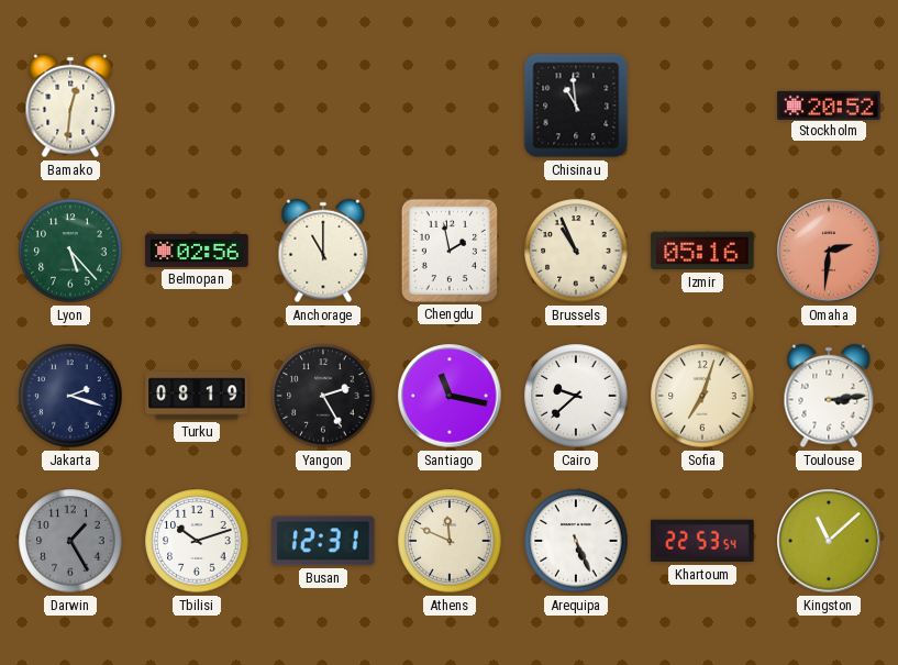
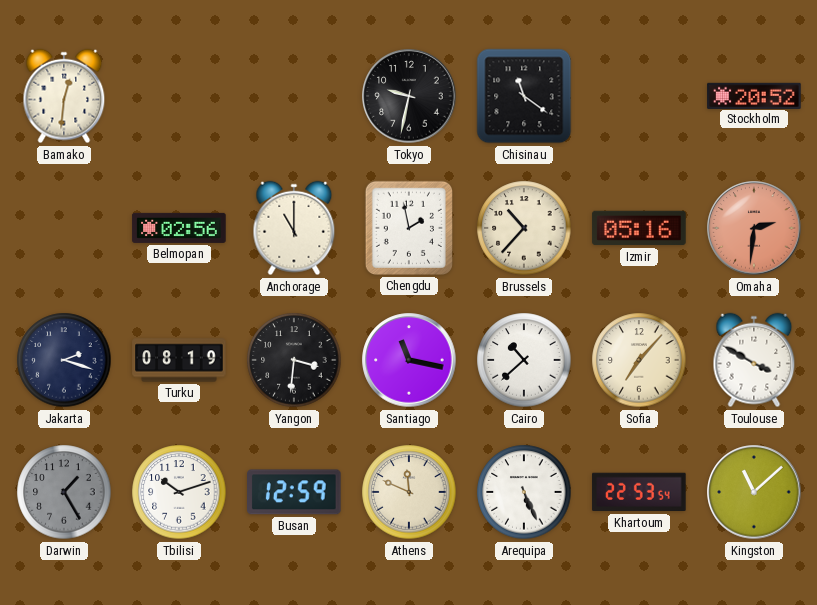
Tokyo: none -> 9:32 (409, 96)
Chisinau: 10:59 -> 11:21 (524, 96)
Lyon: 5:23 -> none (70, 251)
Brussels: 10:56 -> 10:37 (524, 228)
Yangon: 2:25 -> 3:31 (294, 360)
Cairo: 9:38 -> 10:38 (524, 360)
Sofia: 7:03 -> 7:07 (639, 360)
Toulouse: 3:14 -> 3:50 (754, 360)
Busan: 12:31 -> 12:59 (295, 492)
